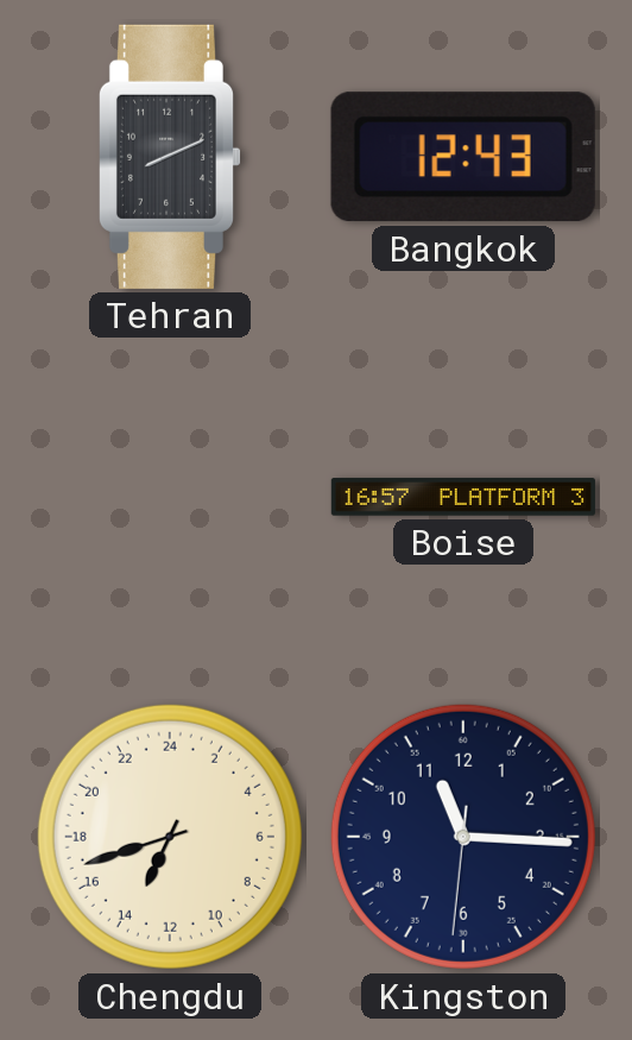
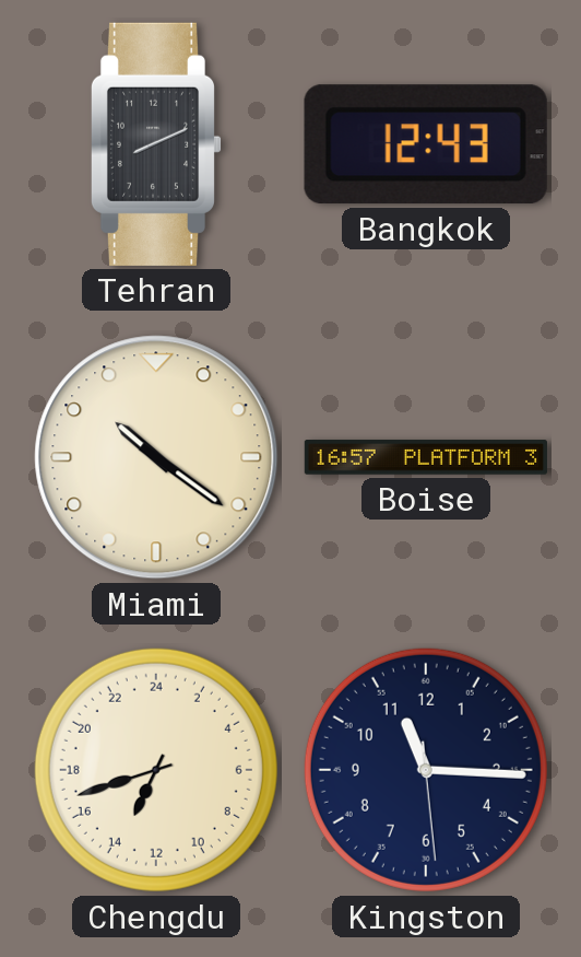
Miami: none -> 10:21 (156, 457)
Kingston: 11:15:31 -> 11:15:29 (426, 770)
